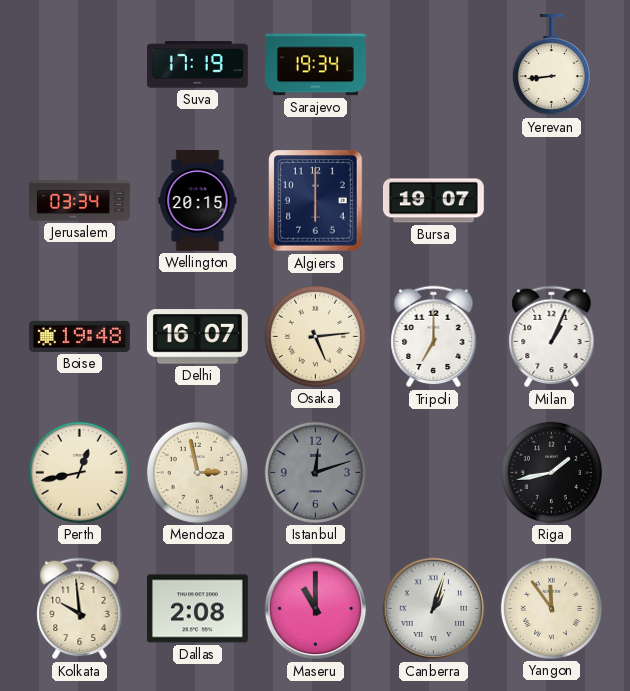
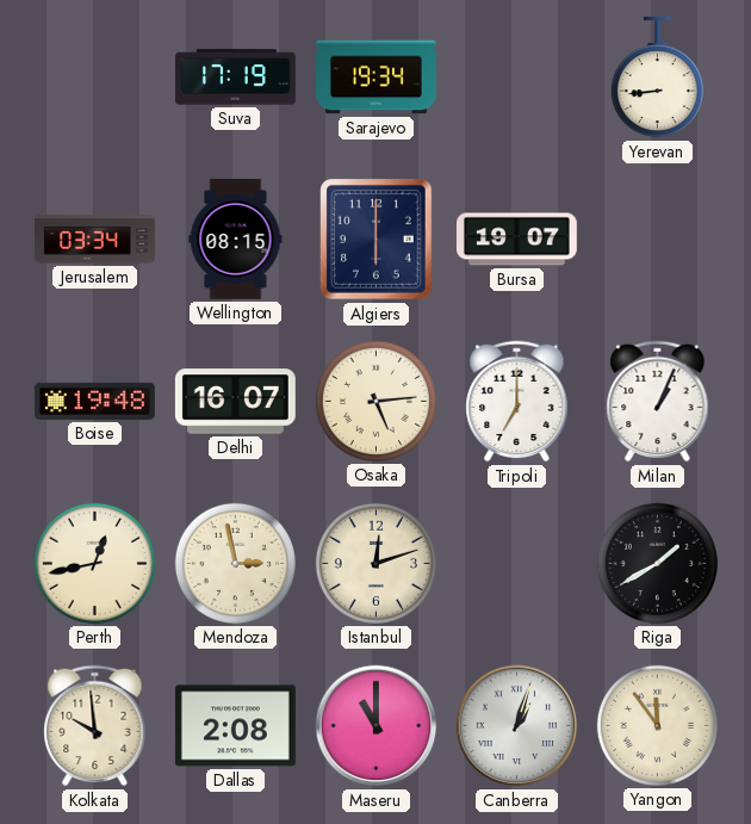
Wellington: 20:15 -> 08:15 (236, 238)
Istanbul dial: grey -> cream (375, 563)
Riga: 1:43 -> 1:40 (657, 563)
